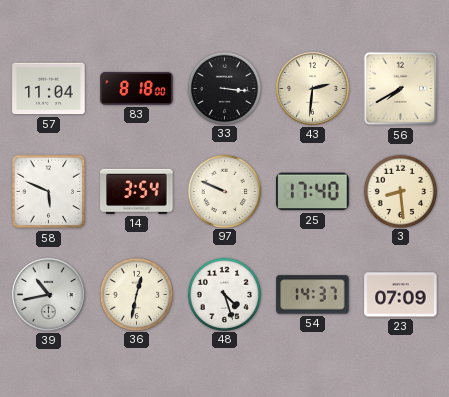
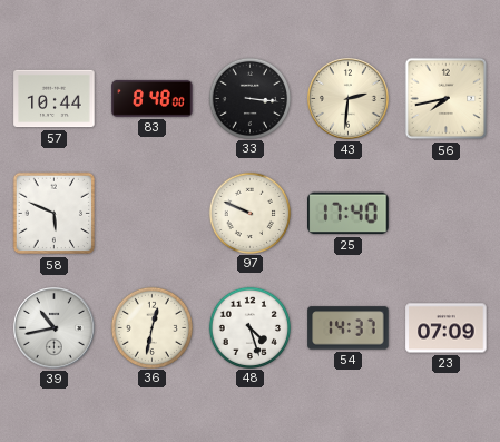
57: 11:04 -> 10:44 (55, 99)
83: 8:18 -> 8:48 (153, 98)
56: 7:40 -> 7:43 (447, 99)
14: 3:54 -> none (137, 191)
3: 8:29 -> none (400, 191)
